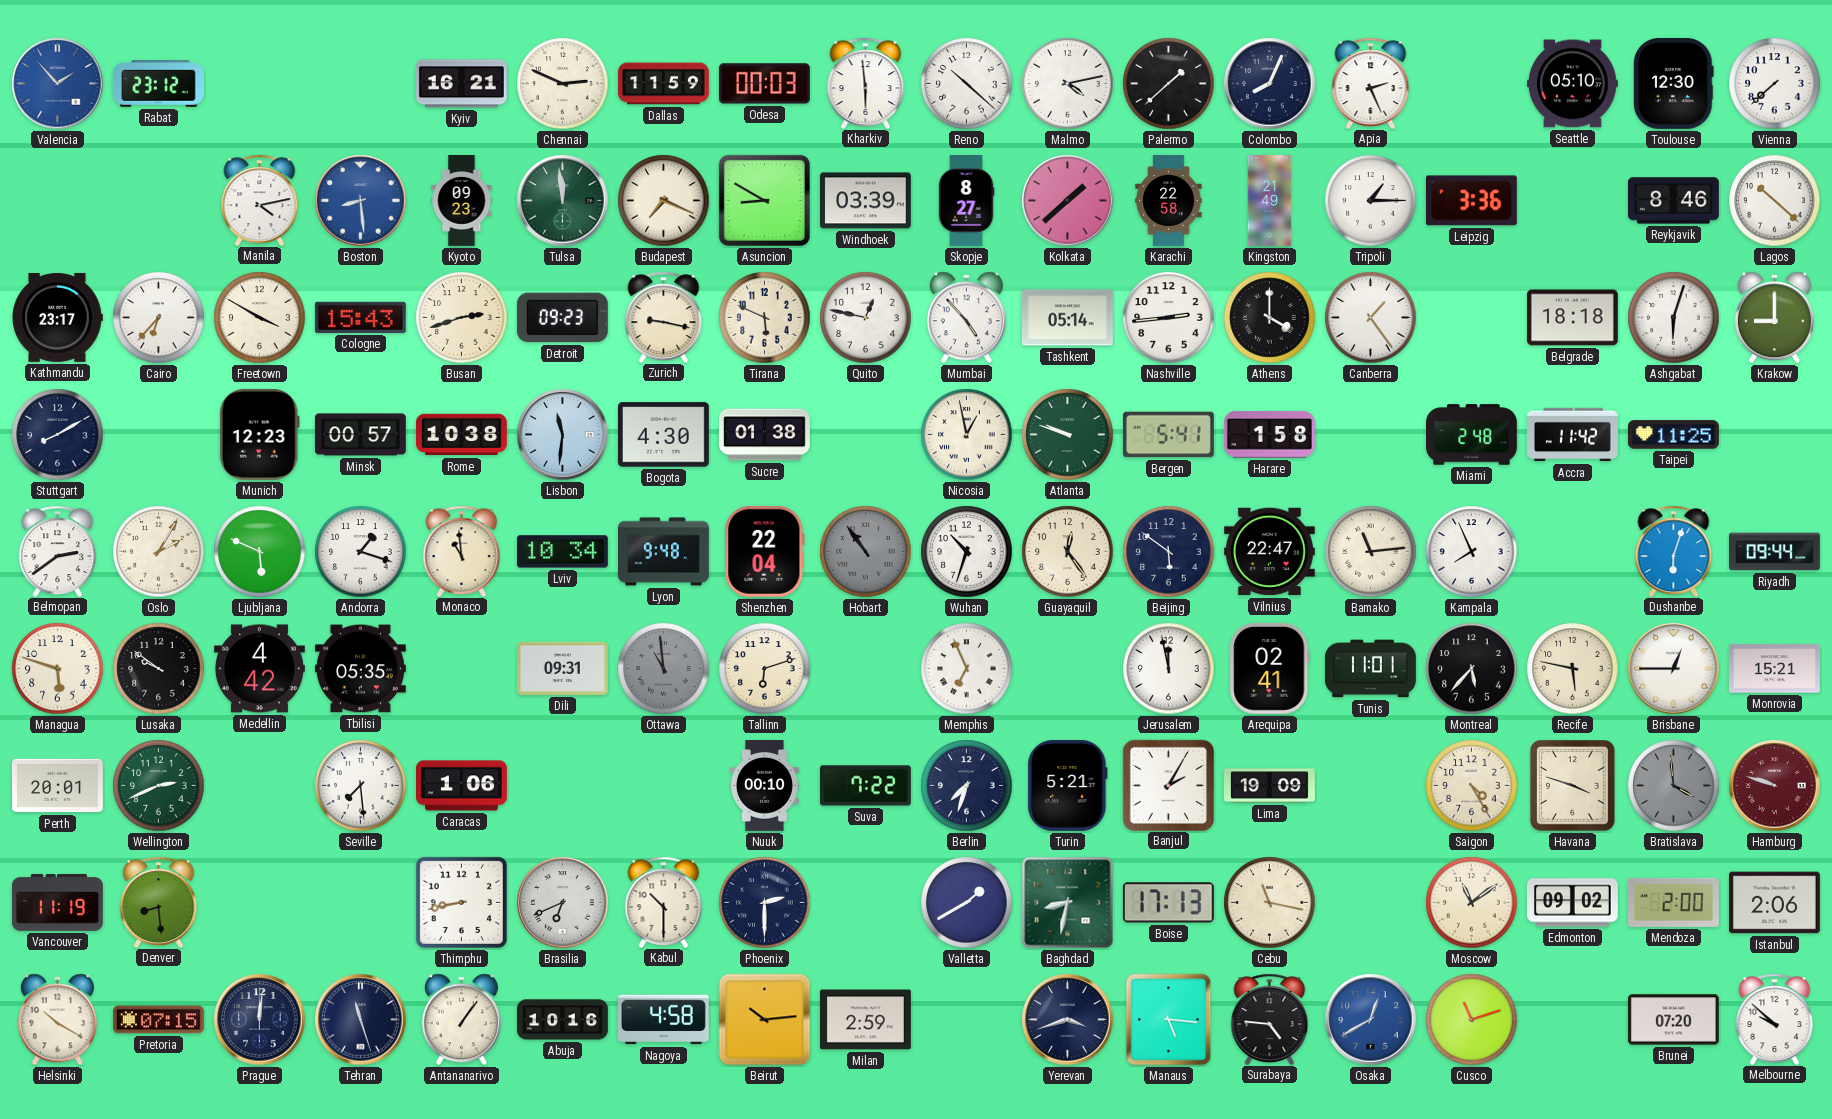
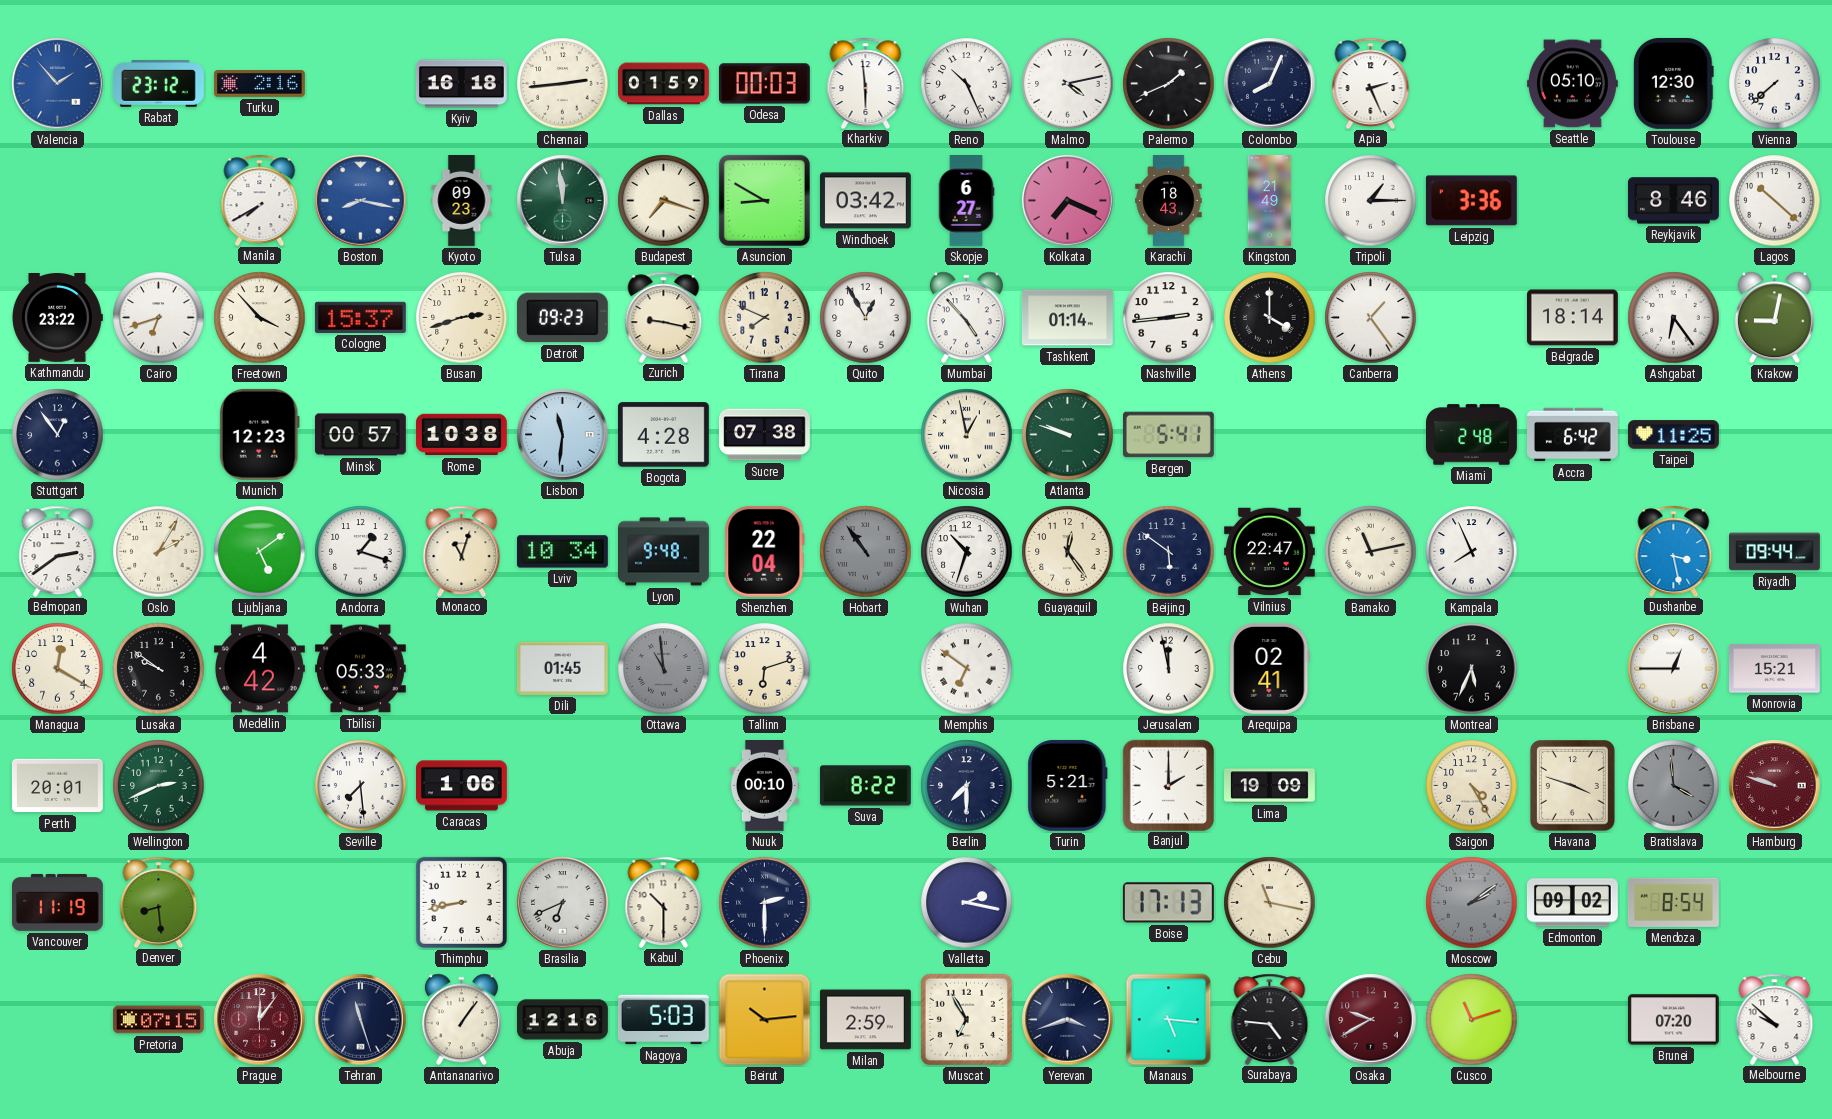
Turku: none -> 2:16 (259, 84)
Kyiv: 16:21 -> 16:18 (461, 84)
Chennai: 2:49 -> 2:44 (563, 84)
Dallas: 11:59 -> 01:59 (664, 84)
Reno: 10:22 -> 10:26 (967, 84)
Palermo: 1:38 -> 1:41 (1169, 84)
Manila: 4:13 -> 7:40 (260, 200)
Boston: 8:29 -> 8:17 (361, 201)
Budapest: 7:19 -> 7:18 (664, 201)
Windhoek: 03:39 -> 03:42 (865, 201)
Skopje: 8:27 -> 6:27 (966, 201)
Kolkata: 1:38 -> 7:19 (1068, 201)
Karachi: 22:58 -> 18:43 (1169, 201)
Kathmandu: 23:17 -> 23:22 (57, 318)
Cairo: 6:37 -> 6:42 (159, 318)
Freetown: 3:50 -> 3:53 (260, 318)
Cologne: 15:43 -> 15:37 (360, 317)
Tirana: 5:49 -> 7:49 (765, 318)
Quito: 12:47 -> 12:55 (866, 318)
Tashkent: 05:14 -> 01:14 (1067, 318)
Belgrade: 18:18 -> 18:14 (1572, 318)
Ashgabat: 6:03 -> 6:24 (1674, 318)
Krakow: 9:00 -> 9:02 (1774, 318)
Stuttgart: 8:10 -> 12:54 (58, 435)
Bogota: 4:30 -> 4:28 (663, 435)
Sucre: 01:38 -> 07:38 (765, 435)
Harare: 1:58 -> none (1269, 435)
Accra: 11:42 -> 6:42 (1573, 435)
Ljubljana: 5:49 -> 5:09 (260, 552)
Monaco: 10:59 -> 11:03 (462, 551)
Bamako: 11:14 -> 11:13 (1371, 552)
Dushanbe: 6:03 -> 3:28 (1674, 551)
Managua: 5:48 -> 12:20 (58, 669)
Tbilisi: 05:35 -> 05:33 (360, 669)
Dili: 09:31 -> 01:45 (562, 668)
Memphis: 6:56 -> 6:51 (967, 669)
Tunis: 11:01 -> none (1371, 669)
Montreal: 5:37 -> 5:34 (1472, 669)
Recife: 5:47 -> none (1573, 669)
Suva: 7:22 -> 8:22 (865, 786)
Berlin: 7:33 -> 7:30 (967, 786)
Banjul: 2:05 -> 2:00 (1168, 785)
Valletta: 1:40 -> 2:17 (967, 903)
Baghdad: 8:32 -> none (1068, 903)
Moscow: 11:09 -> 2:09 (1472, 903)
Moscow dial: cream -> grey (1472, 903)
Mendoza: 2:00 -> 8:54 (1673, 902)
Istanbul: 2:06 -> none (1774, 903)
Helsinki: 10:20 -> none (57, 1020)
Prague: 12:01 -> 12:06 (260, 1020)
Prague dial: navy -> burgundy (260, 1020)
Abuja: 10:16 -> 12:16 (562, 1020)
Nagoya: 4:58 -> 5:03 (663, 1020)
Muscat: none -> 6:55 (966, 1019)
Osaka: 12:40 -> 9:40 (1371, 1020)
Osaka dial: blue -> burgundy (1371, 1020)
